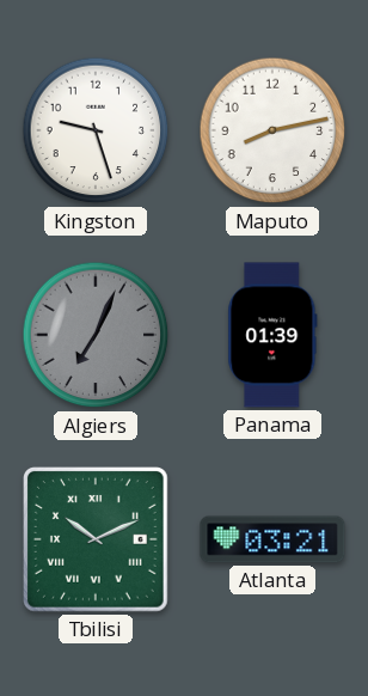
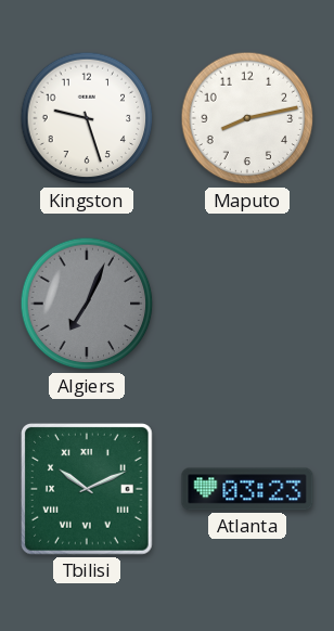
Panama: 01:39 -> none (272, 335)
Atlanta: 03:21 -> 03:23 (247, 489)
